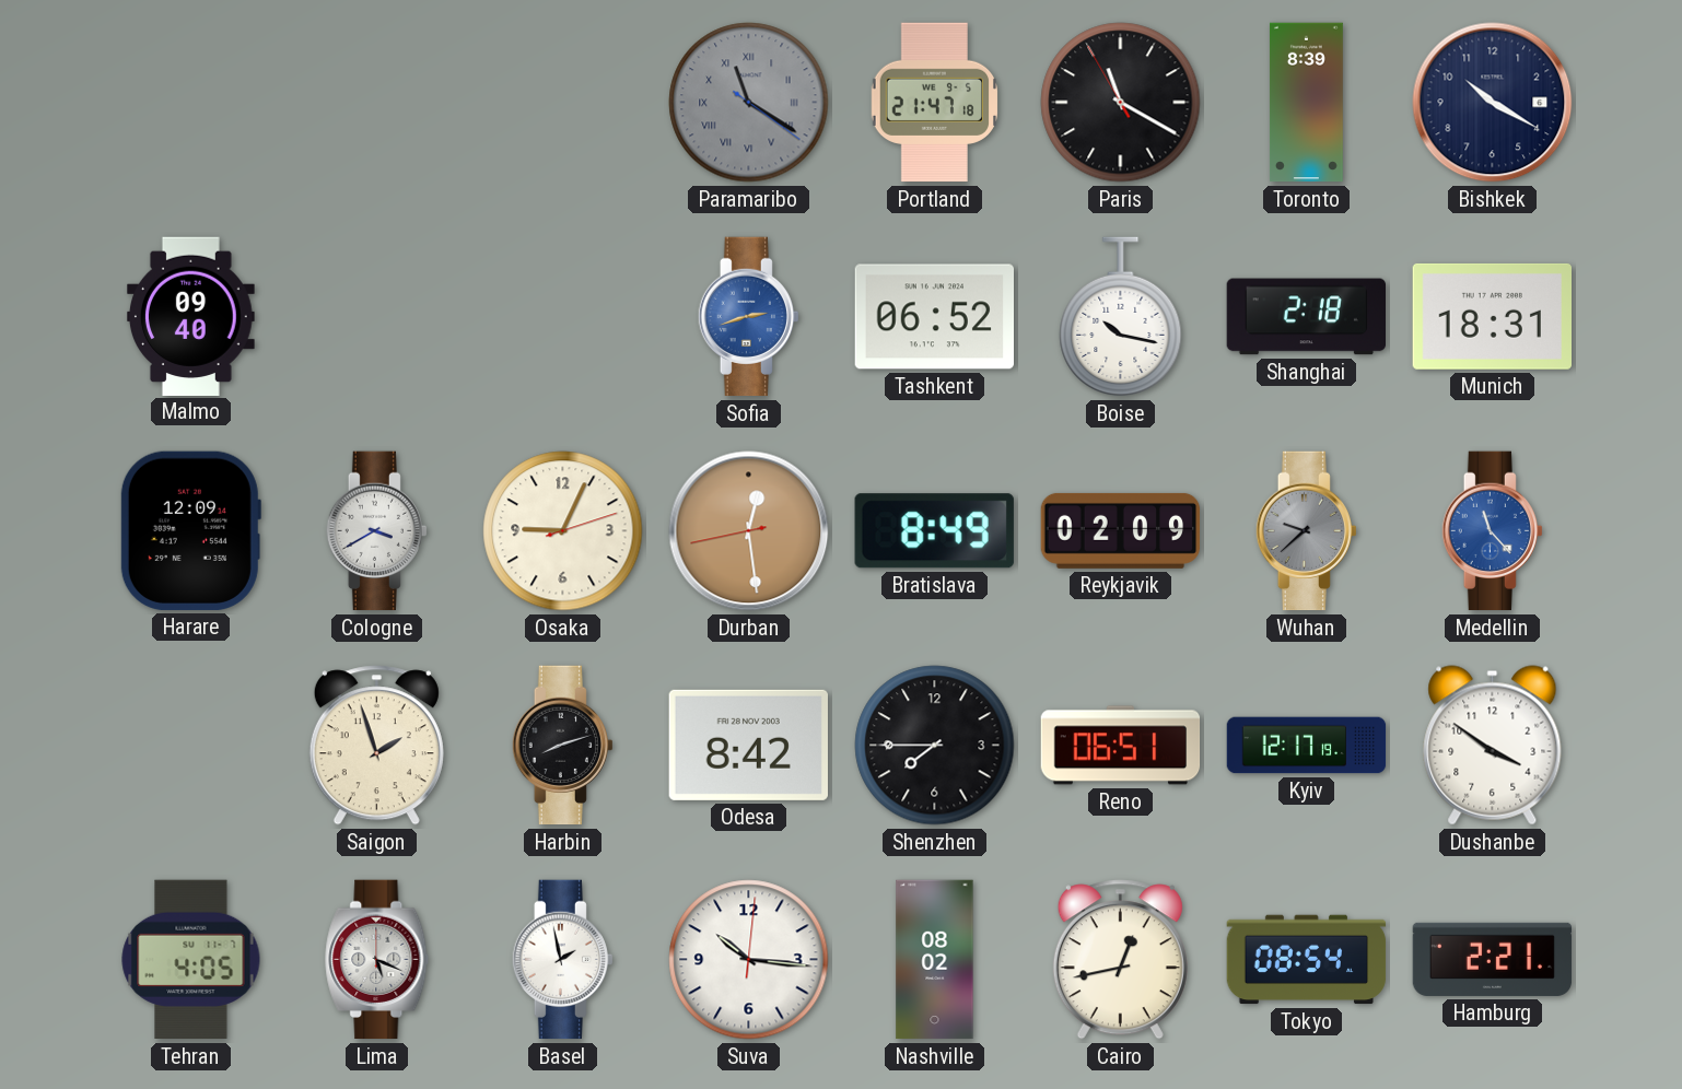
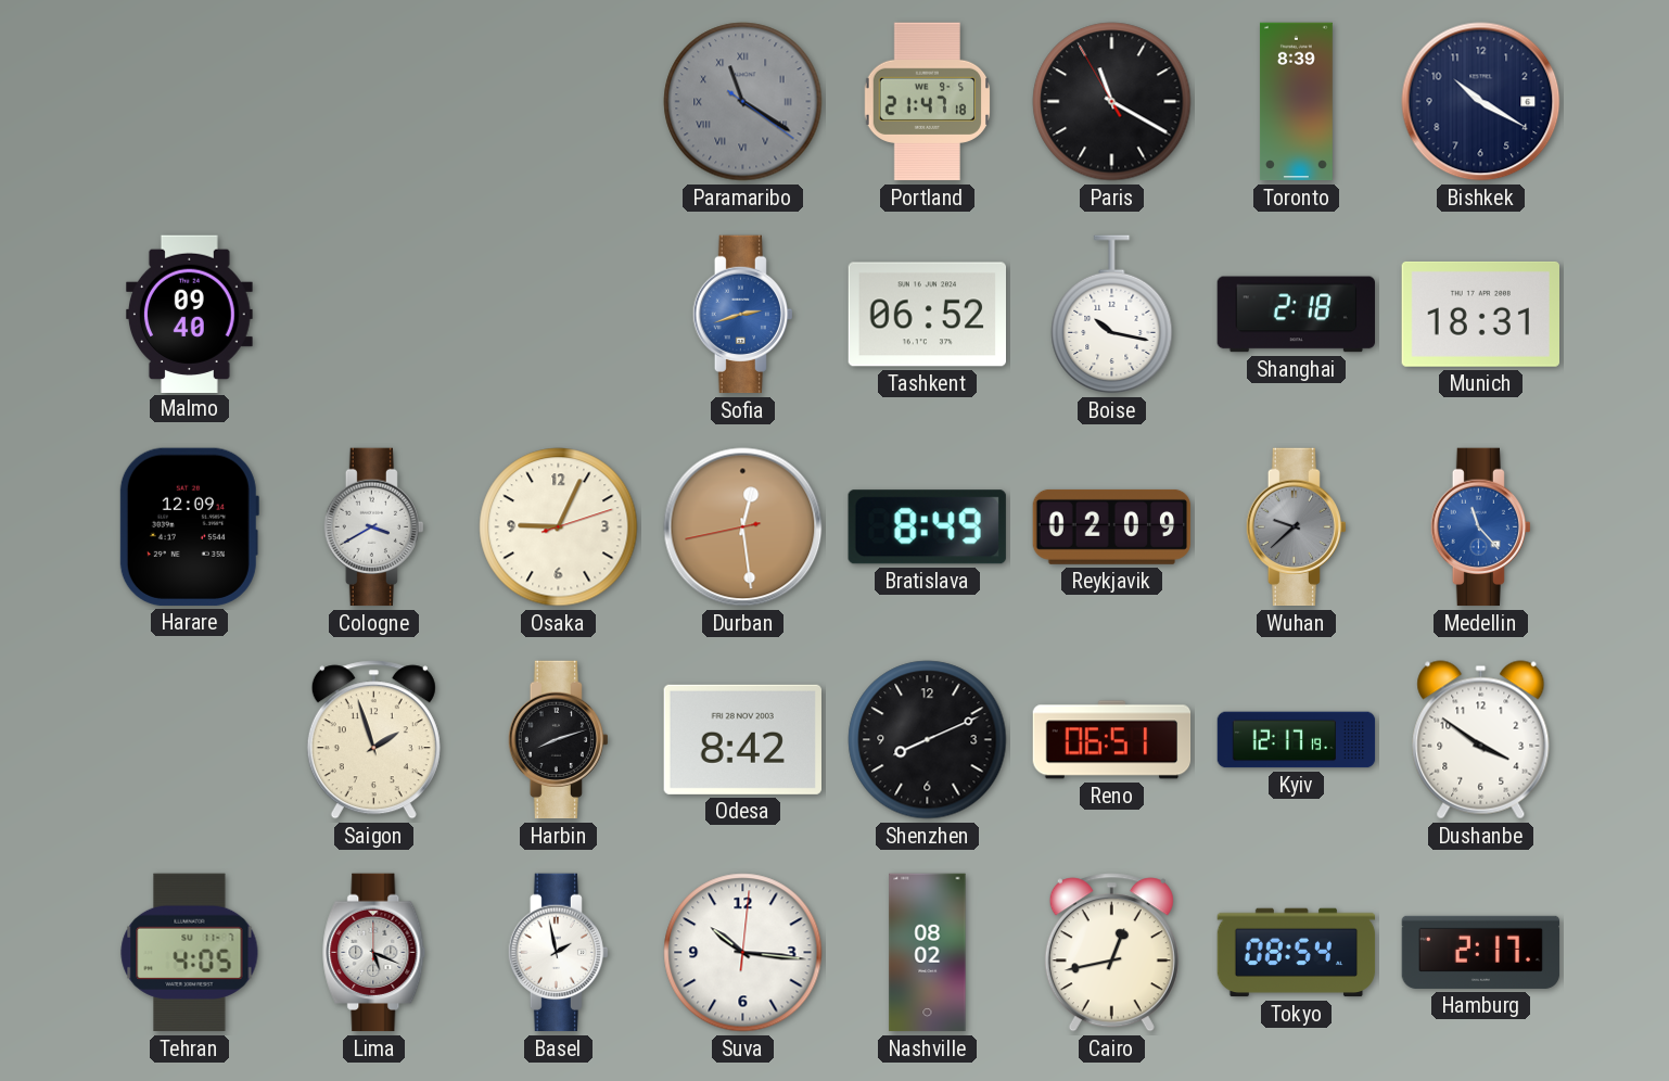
Shenzhen: 7:45 -> 8:11 (928, 740)
Hamburg: 2:21 -> 2:17 (1481, 952)
